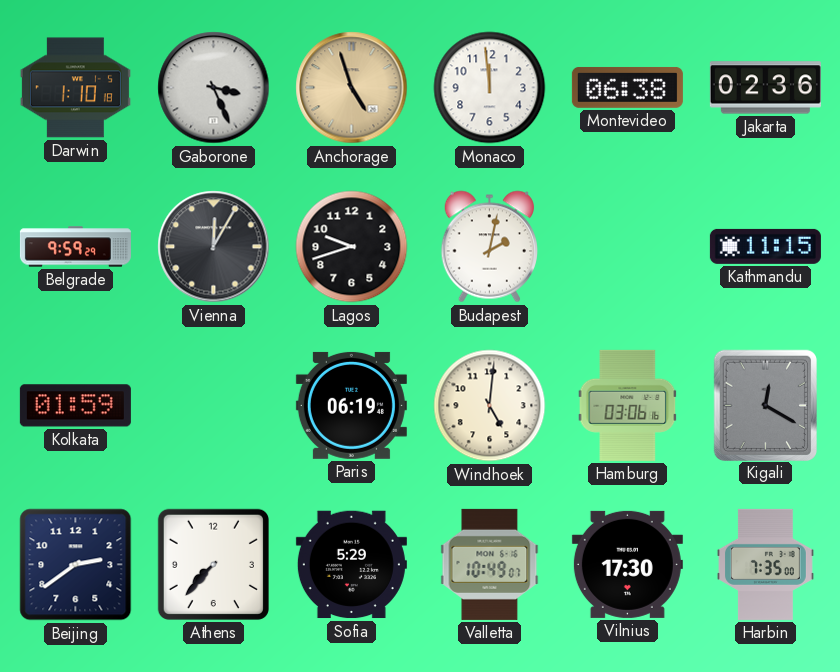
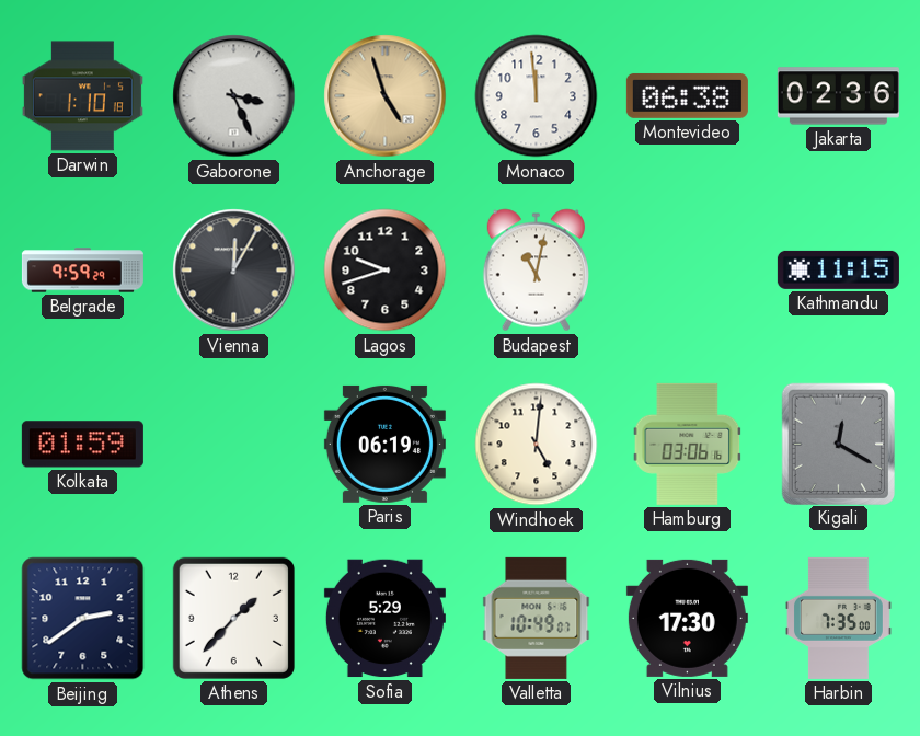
Budapest: 2:02 -> 11:02 (536, 271)
Athens: 7:37 -> 1:37 (233, 618)
